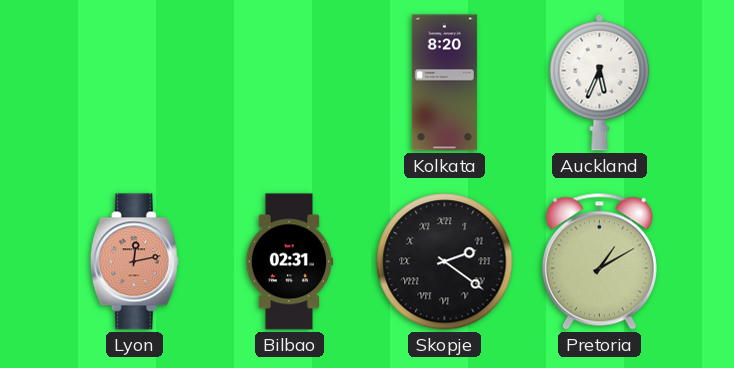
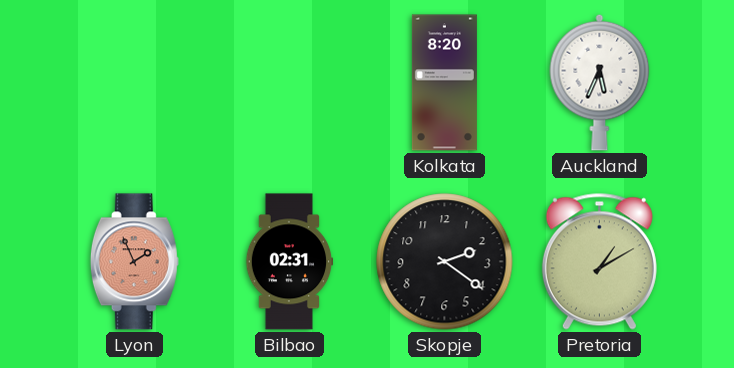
Lyon: 12:13 -> 1:56 (134, 262)
Skopje numerals: Roman -> Arabic (445, 262)
